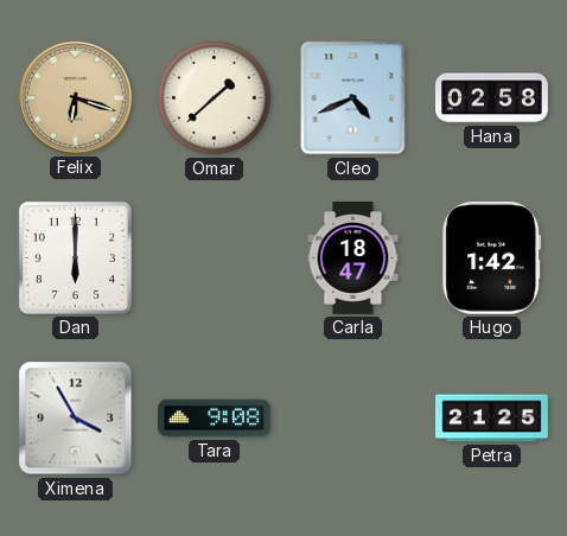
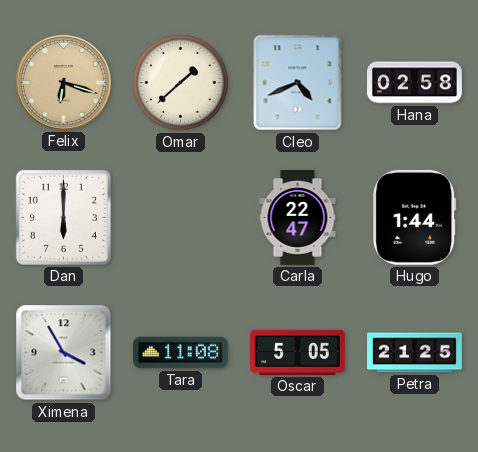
Carla: 18:47 -> 22:47 (298, 218)
Hugo: 1:42 -> 1:44 (415, 217)
Tara: 9:08 -> 11:08 (181, 353)
Oscar: none -> 5:05 (297, 352)
